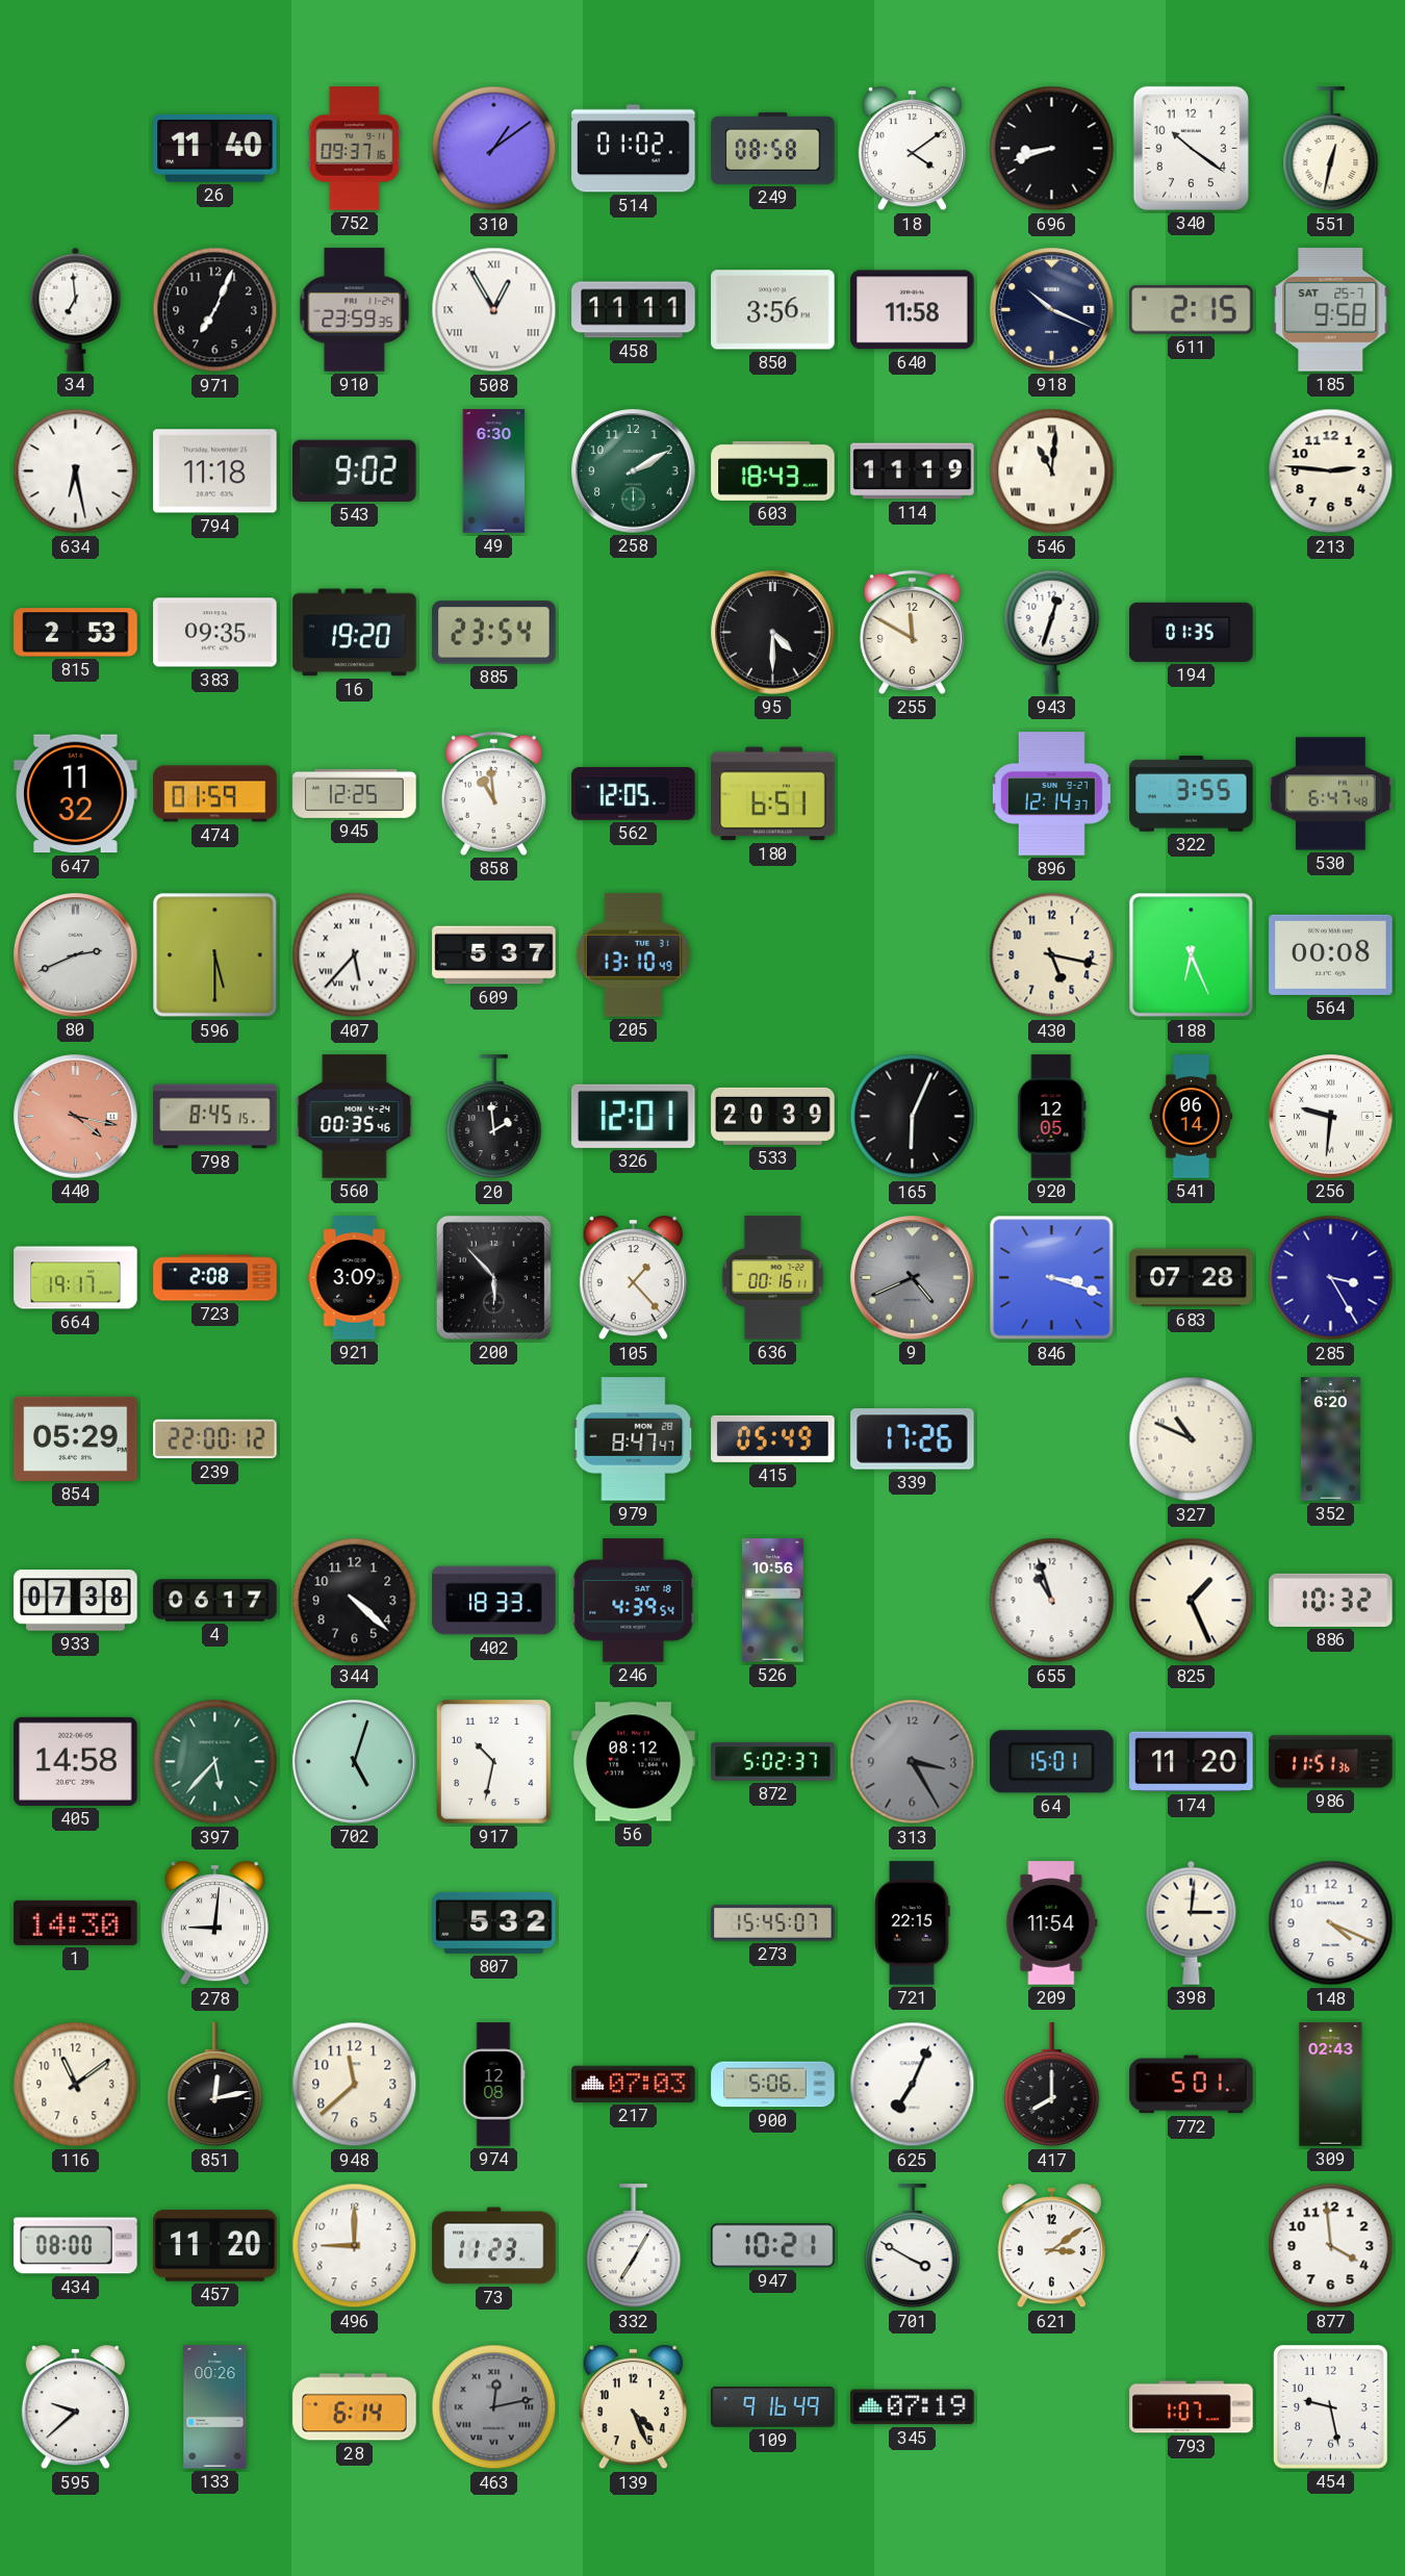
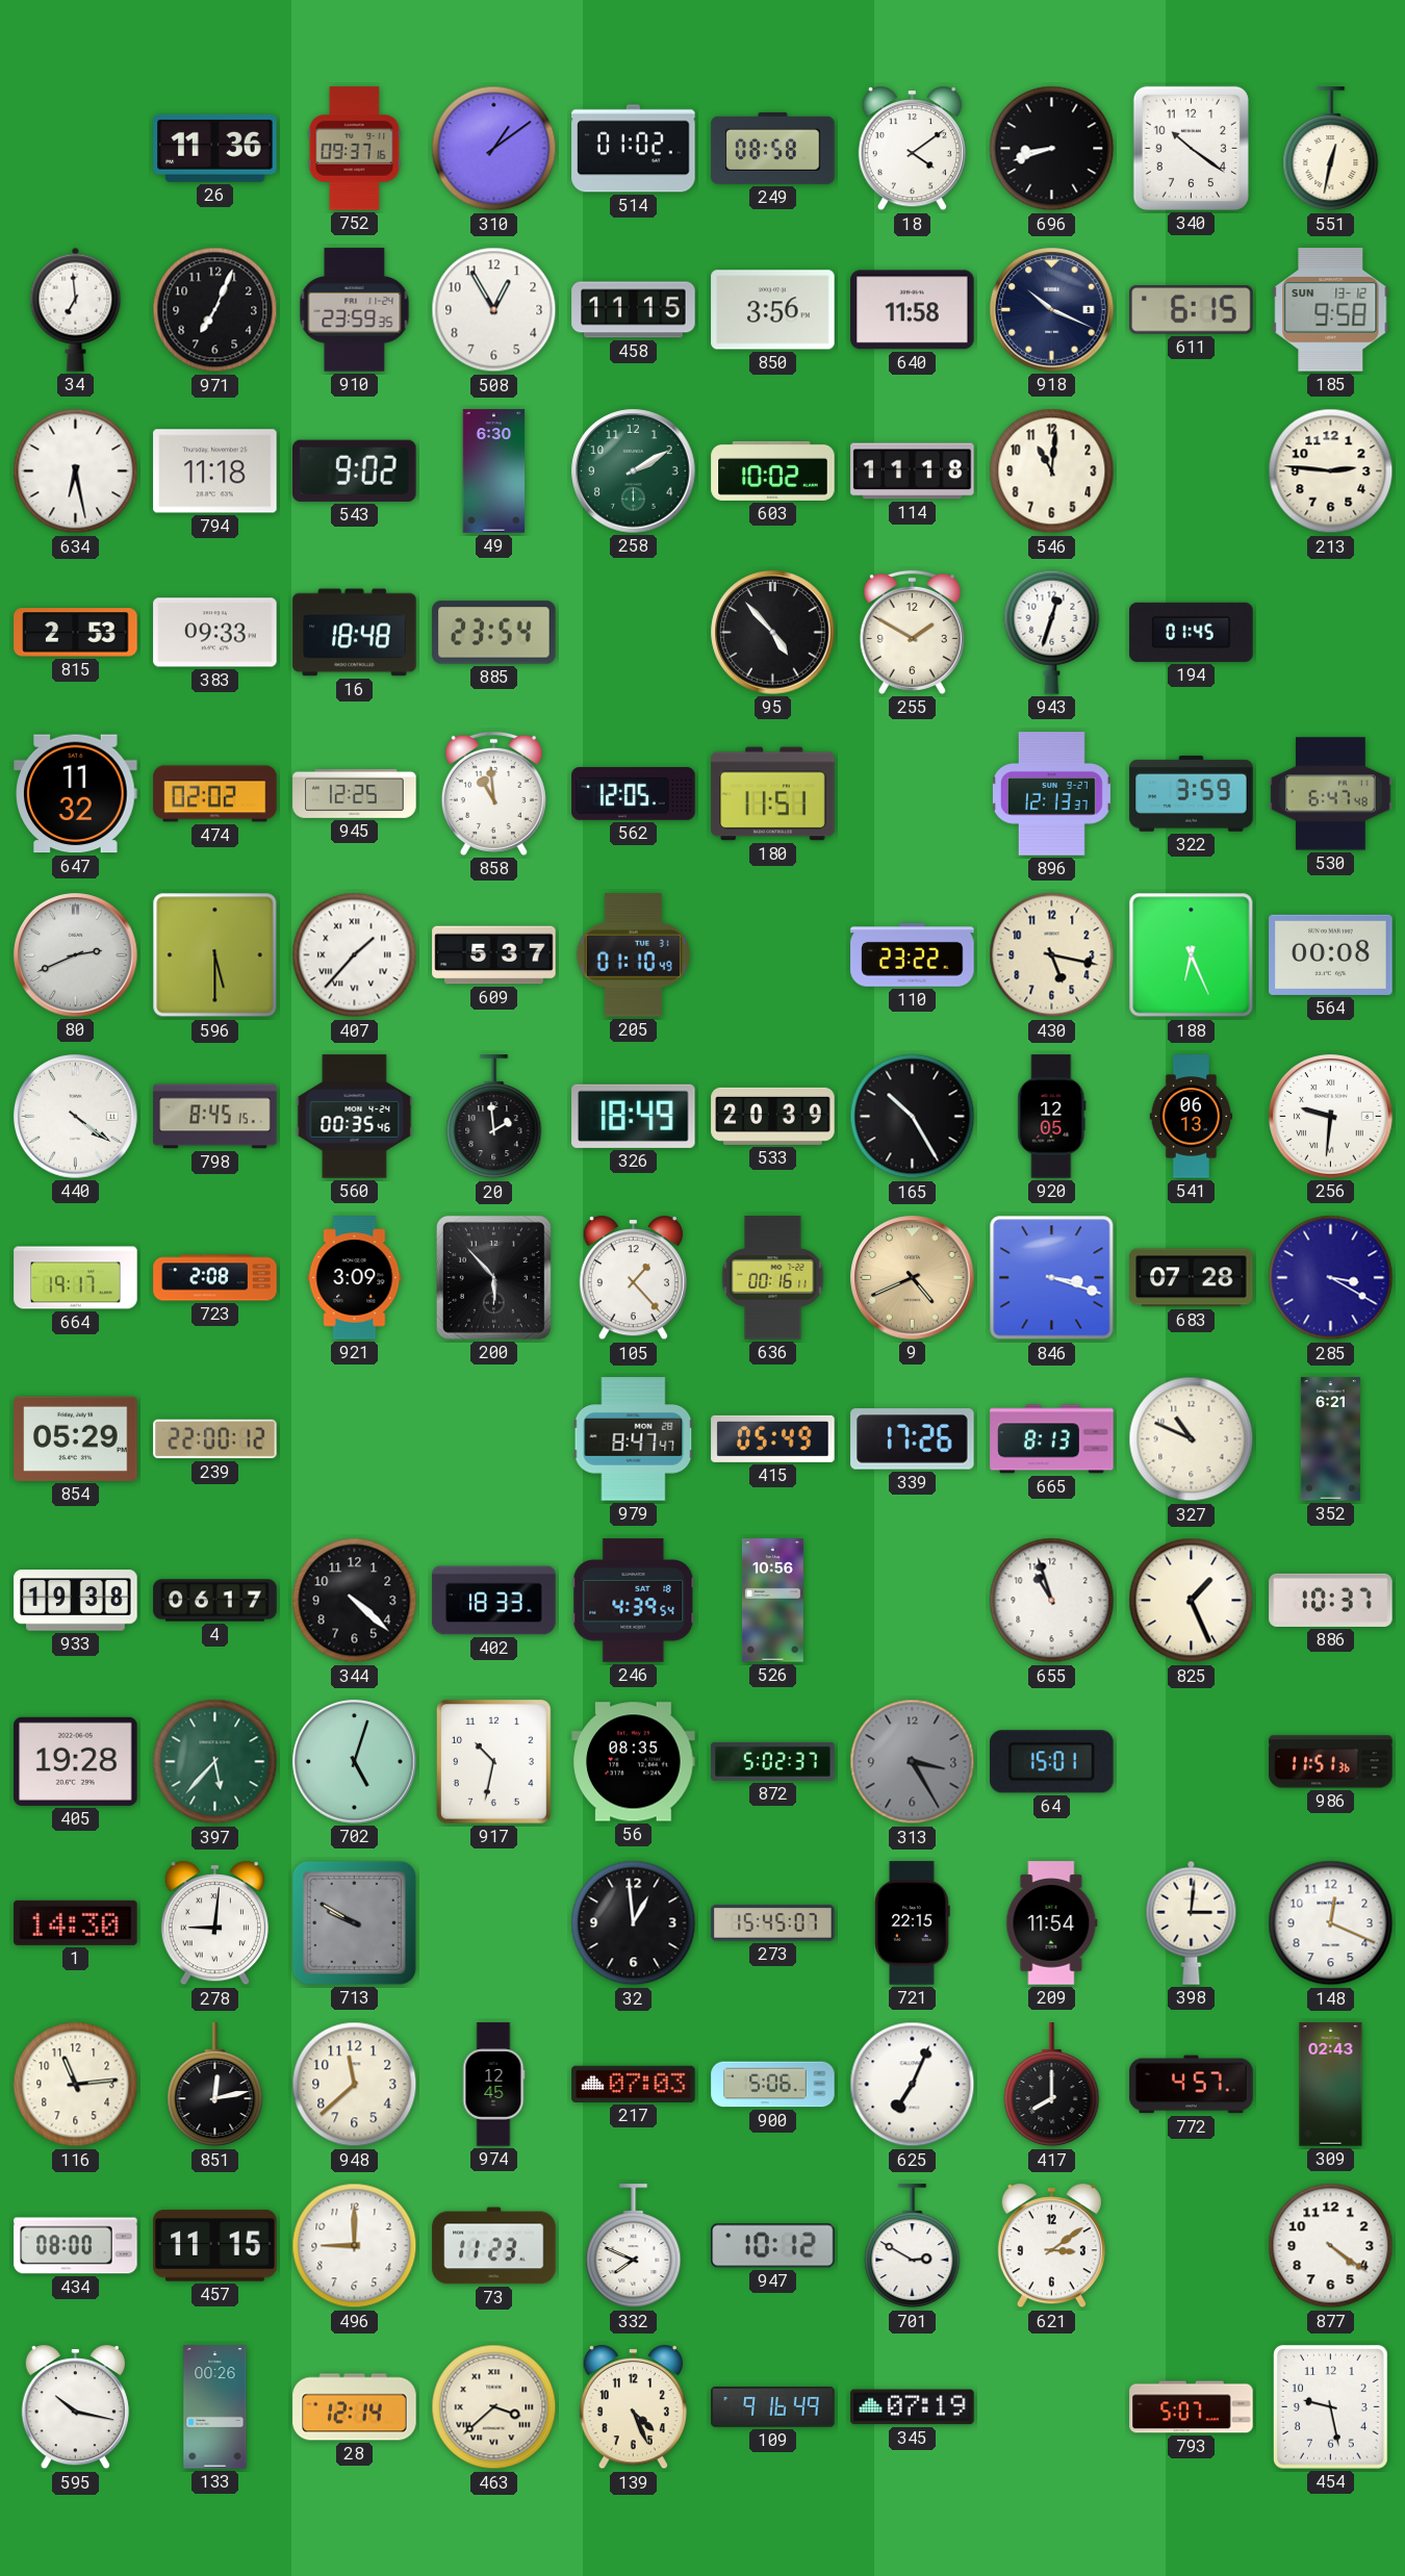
26: 11:40 -> 11:36 (215, 148)
508 numerals: Roman -> Arabic (494, 310)
458: 11:11 -> 11:15 (634, 310)
611: 2:15 -> 6:15 (1192, 310)
185 date: SAT 25-7 -> SUN 13-12 (1331, 310)
603: 18:43 -> 10:02 (773, 470)
114: 11:19 -> 11:18 (913, 471)
546 numerals: Roman -> Arabic (1052, 471)
383: 09:35 -> 09:33 (215, 633)
16: 19:20 -> 18:48 (355, 633)
95: 4:30 -> 4:53 (773, 633)
255: 11:50 -> 1:50 (912, 632)
194: 01:35 -> 01:45 (1192, 632)
474: 01:59 -> 02:02 (215, 794)
180: 6:51 -> 11:51 (773, 794)
896: 12:14 -> 12:13 (1051, 794)
322: 3:55 -> 3:59 (1192, 794)
407: 5:37 -> 1:37 (355, 955)
205: 13:10 -> 01:10 (633, 955)
110: none -> 23:22 (913, 954)
440: 4:17 -> 4:21 (76, 1117)
440 dial: salmon -> white (76, 1117)
326: 12:01 -> 18:49 (634, 1116)
165: 6:04 -> 10:25 (913, 1117)
541: 06:14 -> 06:13 (1192, 1117)
9 dial: grey -> champagne (913, 1278)
285: 3:25 -> 3:20 (1331, 1278)
665: none -> 8:13 (1052, 1439)
352: 6:20 -> 6:21 (1330, 1439)
933: 07:38 -> 19:38 (76, 1601)
886: 10:32 -> 10:37 (1331, 1600)
405: 14:58 -> 19:28 (76, 1761)
56: 08:12 -> 08:35 (634, 1762)
174: 11:20 -> none (1192, 1762)
713: none -> 9:50 (354, 1922)
807: 5:32 -> none (494, 1922)
32: none -> 12:59 (634, 1923)
148: 4:19 -> 12:19 (1331, 1923)
116: 11:09 -> 11:14 (76, 2085)
974: 12:08 -> 12:45 (493, 2085)
772: 5:01 -> 4:57 (1192, 2085)
457: 11:20 -> 11:15 (215, 2246)
332: 7:05 -> 7:49 (634, 2246)
947: 10:21 -> 10:12 (773, 2246)
701: 3:50 -> 2:50 (913, 2246)
877: 3:59 -> 4:21 (1331, 2246)
595: 9:38 -> 10:17 (75, 2407)
28: 6:14 -> 12:14 (355, 2407)
463: 12:13 -> 3:38 (494, 2407)
463 dial: grey -> cream (494, 2407)
793: 1:07 -> 5:07 (1192, 2407)
